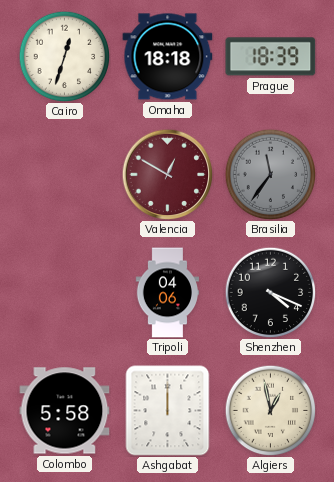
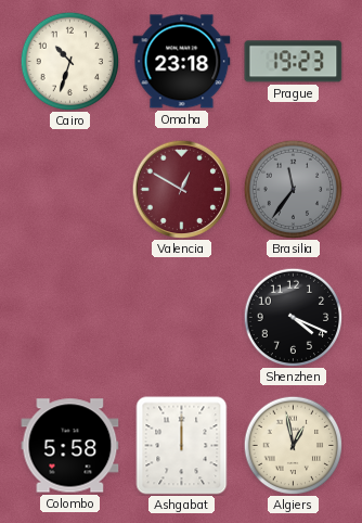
Cairo: 12:33 -> 10:33 (69, 61)
Omaha: 18:18 -> 23:18 (182, 62)
Prague: 18:39 -> 19:23 (294, 62)
Tripoli: 04:06 -> none (167, 293)
